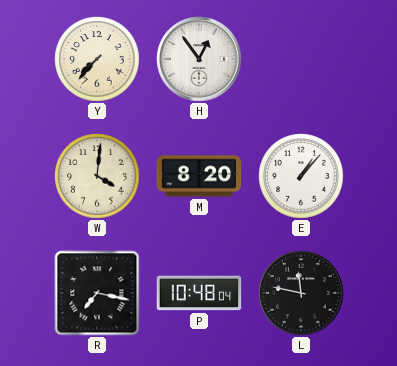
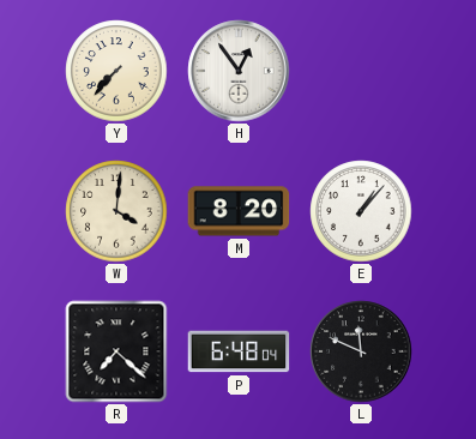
R: 7:17 -> 7:22 (116, 351)
P: 10:48 -> 6:48 (239, 351)
L: 11:47 -> 11:49 (361, 351)
